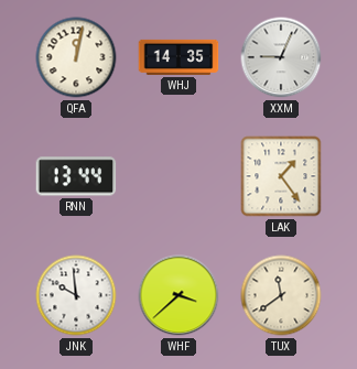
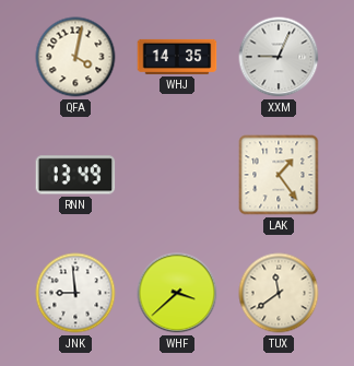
QFA: 12:02 -> 4:02 (75, 57)
RNN: 13:44 -> 13:49 (75, 175)
JNK: 9:59 -> 8:59 (75, 293)
